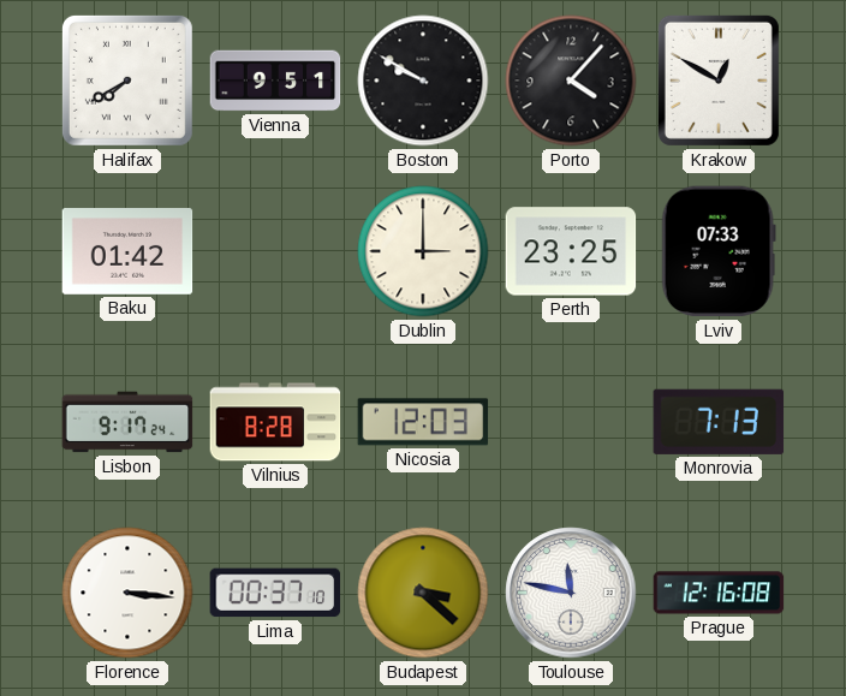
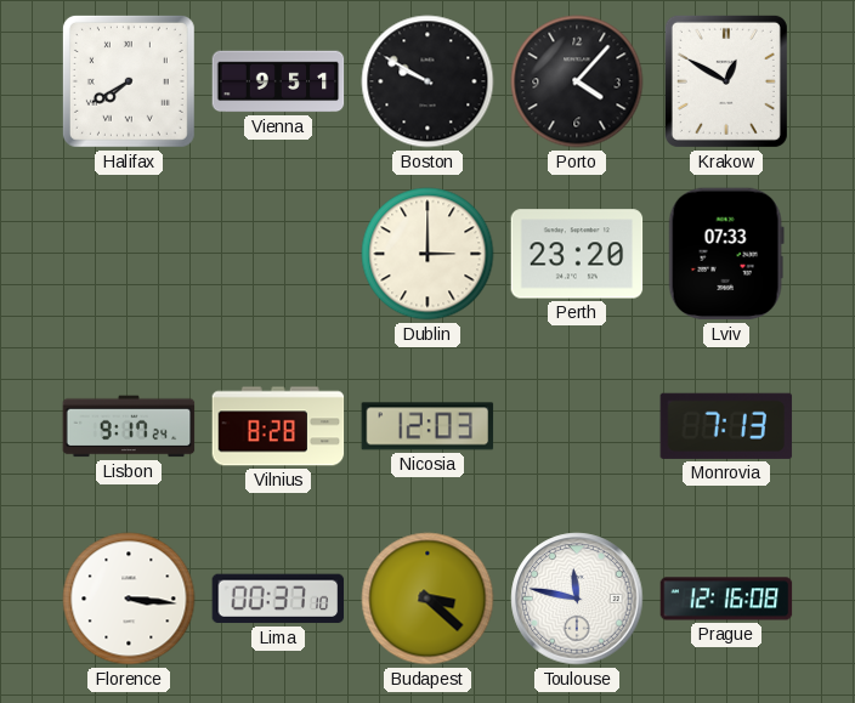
Baku: 01:42 -> none (127, 252)
Perth: 23:25 -> 23:20 (577, 254)
